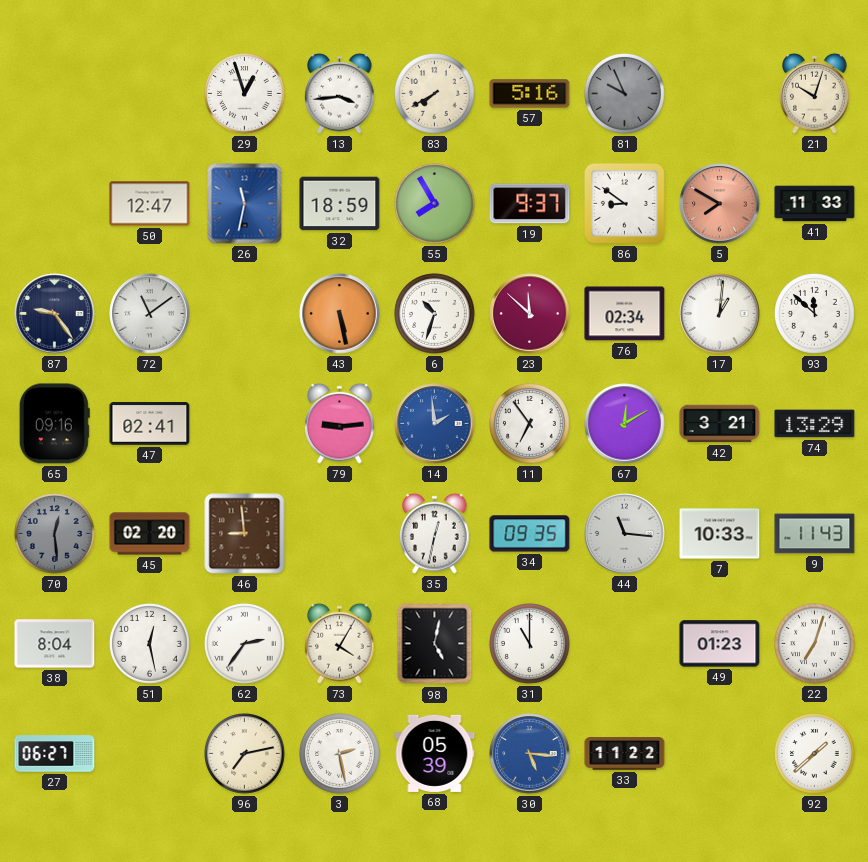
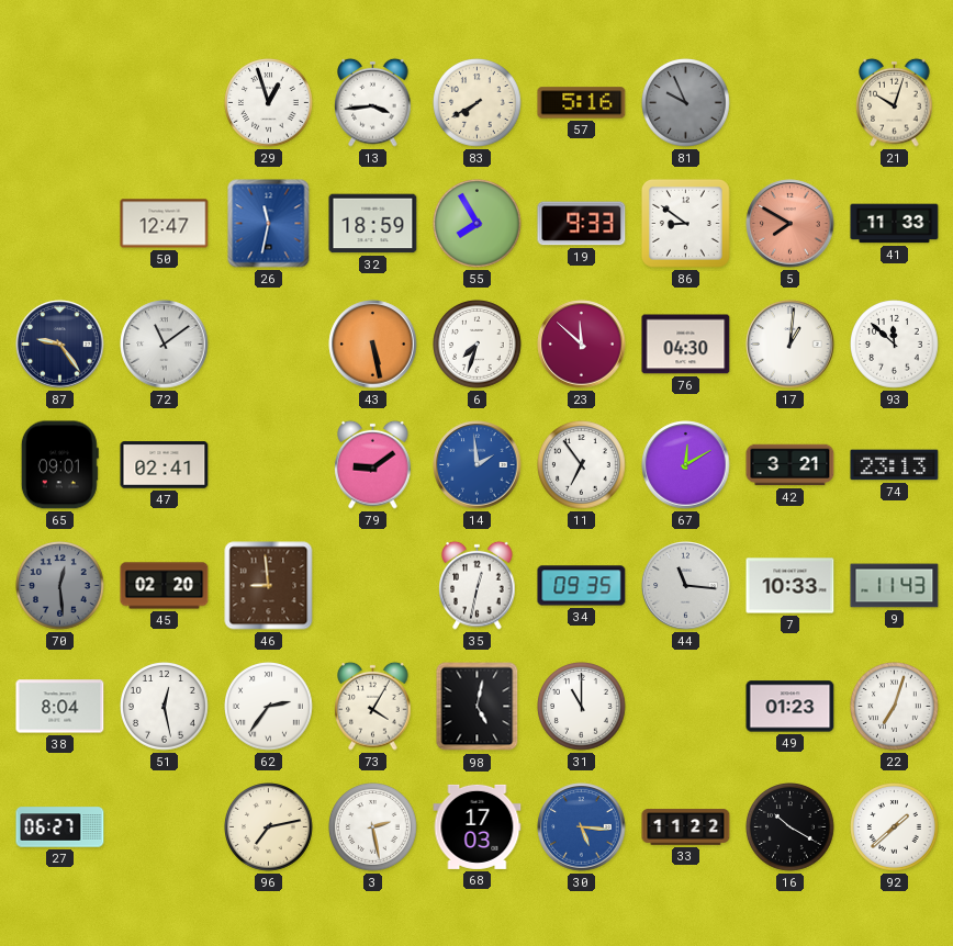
19: 9:37 -> 9:33 (582, 224)
6: 10:33 -> 7:33 (478, 345)
76: 02:34 -> 04:30 (686, 345)
65: 09:16 -> 09:01 (59, 465)
79: 9:14 -> 9:09 (373, 464)
74: 13:29 -> 23:13 (895, 465)
68: 05:39 -> 17:03 (478, 826)
16: none -> 10:20 (791, 827)
